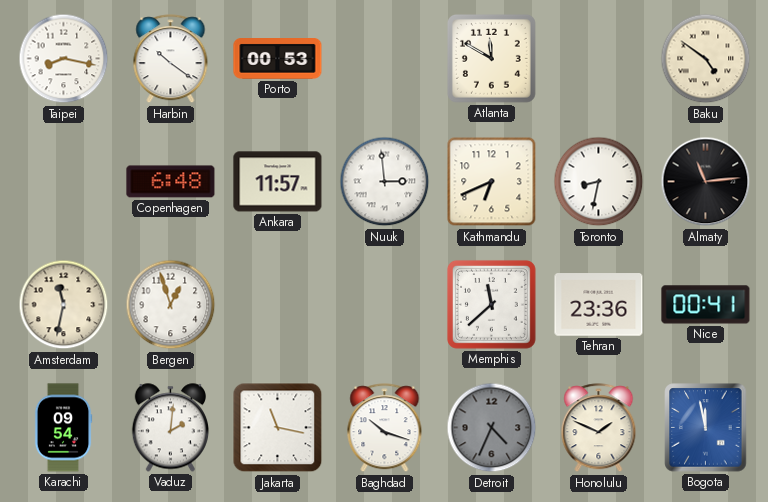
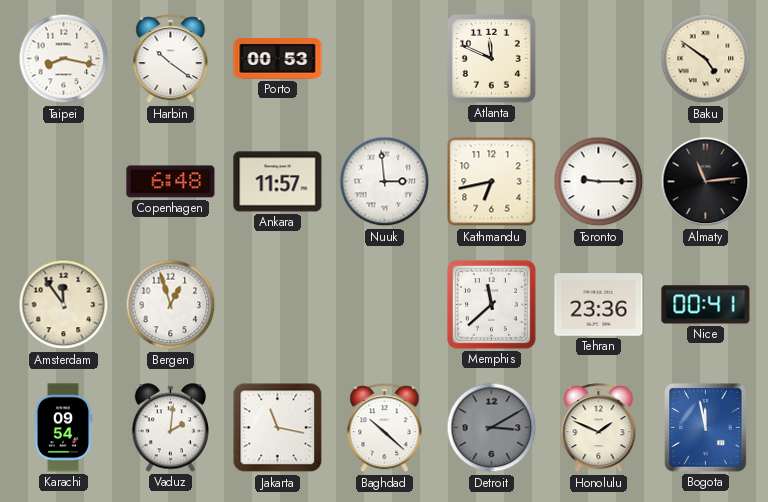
Atlanta: 11:50 -> 11:49 (491, 58)
Kathmandu: 6:41 -> 6:43 (492, 182)
Toronto: 8:32 -> 9:15 (599, 182)
Amsterdam: 11:32 -> 11:54 (64, 305)
Baghdad: 10:18 -> 10:22 (385, 428)
Detroit: 4:34 -> 3:10 (492, 428)
